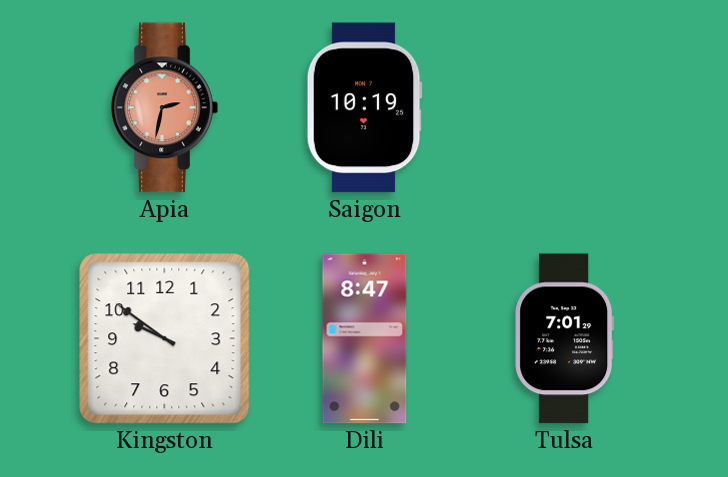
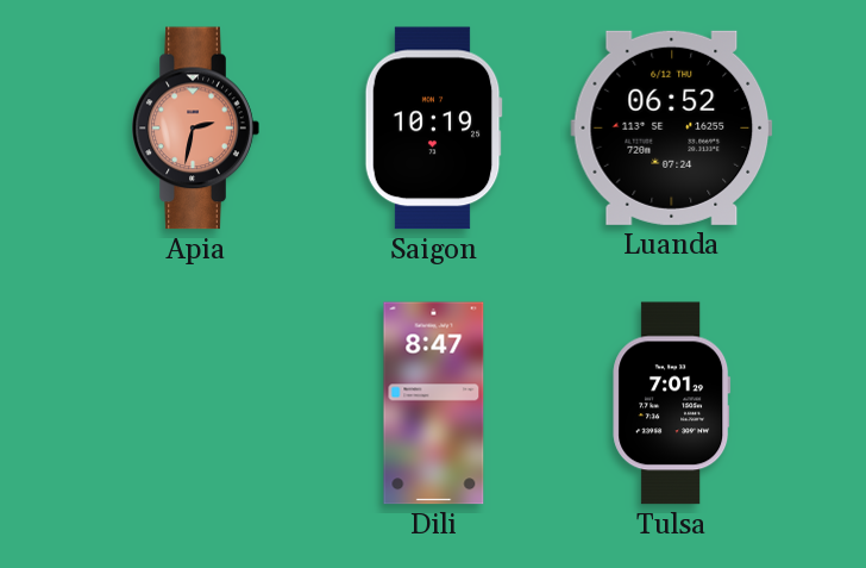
Luanda: none -> 06:52 (672, 127)
Kingston: 9:51 -> none (165, 339)
